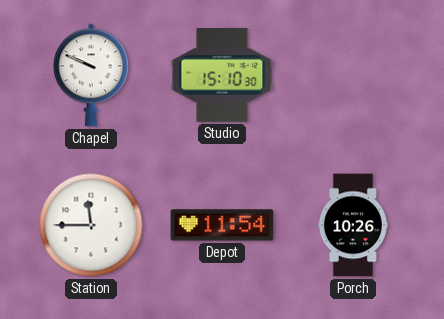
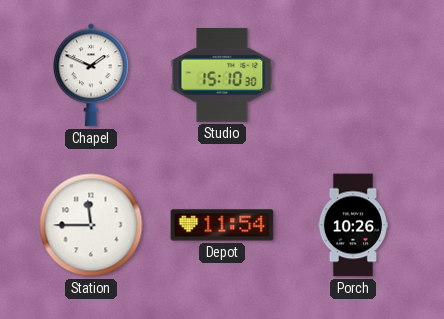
Chapel: 9:49 -> 1:49 (91, 75)
